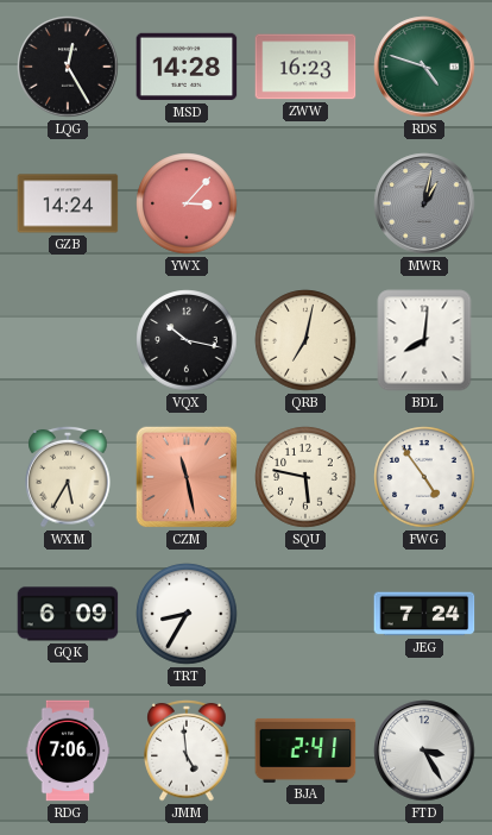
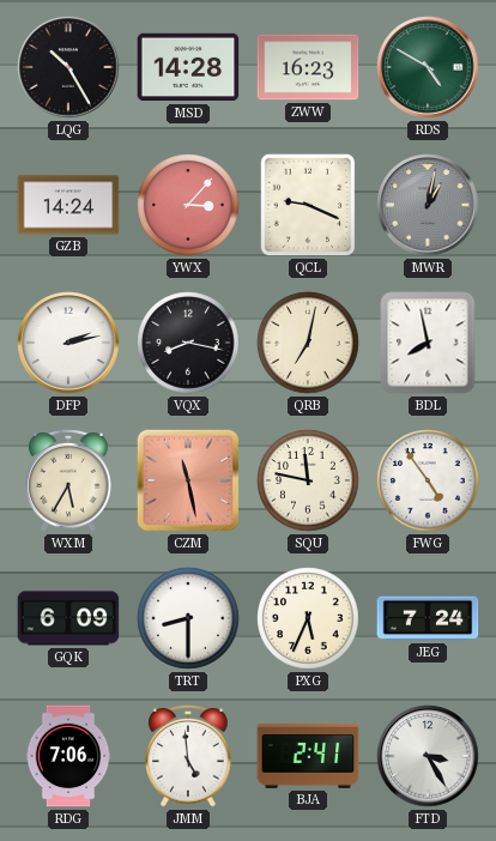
LQG: 12:25 -> 10:25 (68, 67)
RDS: 4:48 -> 4:50 (428, 67)
QCL: none -> 9:19 (308, 205)
DFP: none -> 2:13 (68, 343)
VQX: 10:17 -> 8:17 (188, 343)
BDL: 8:01 -> 7:58 (428, 343)
SQU: 5:47 -> 11:47 (308, 480)
TRT: 8:35 -> 8:30 (188, 618)
PXG: none -> 5:34 (308, 618)
